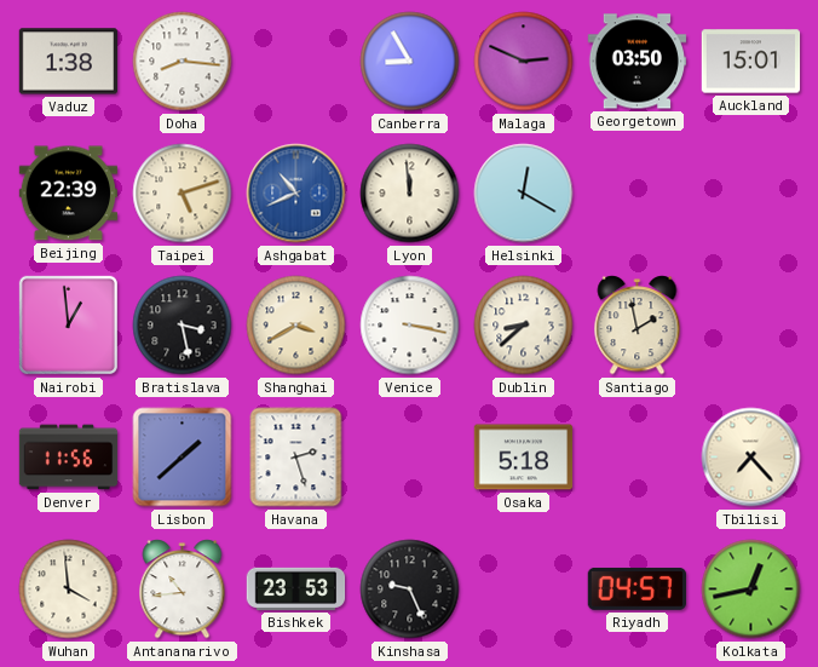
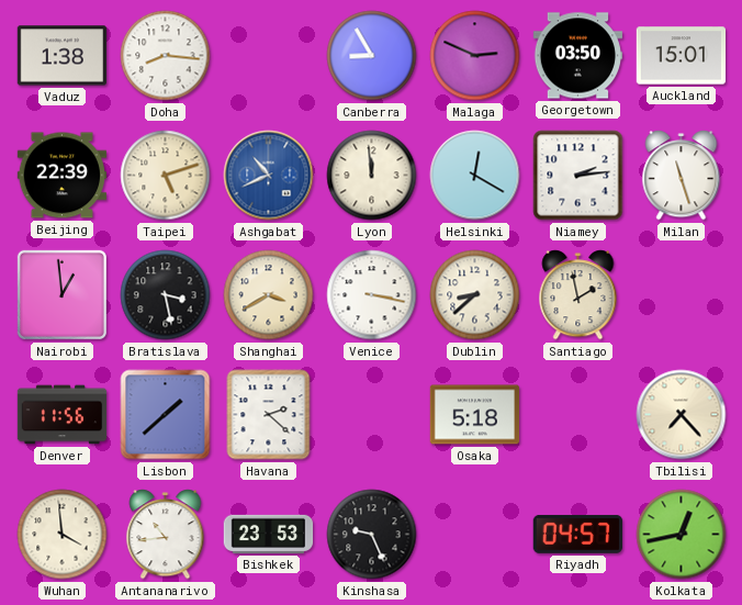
Niamey: none -> 2:14 (578, 176)
Milan: none -> 11:27 (682, 176)
Havana: 2:27 -> 2:22 (269, 415)
